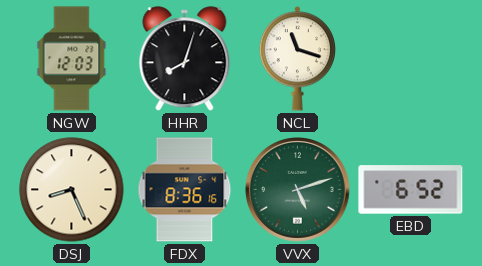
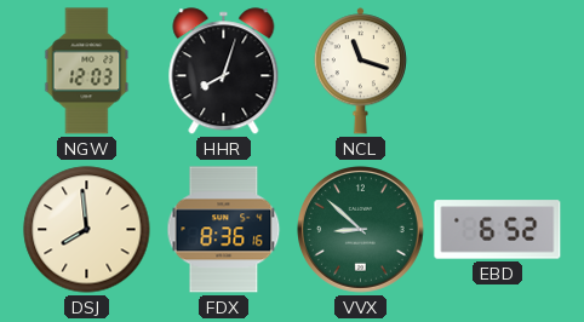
DSJ: 8:26 -> 7:59 (87, 230)
VVX: 5:12 -> 8:52 (361, 230)
